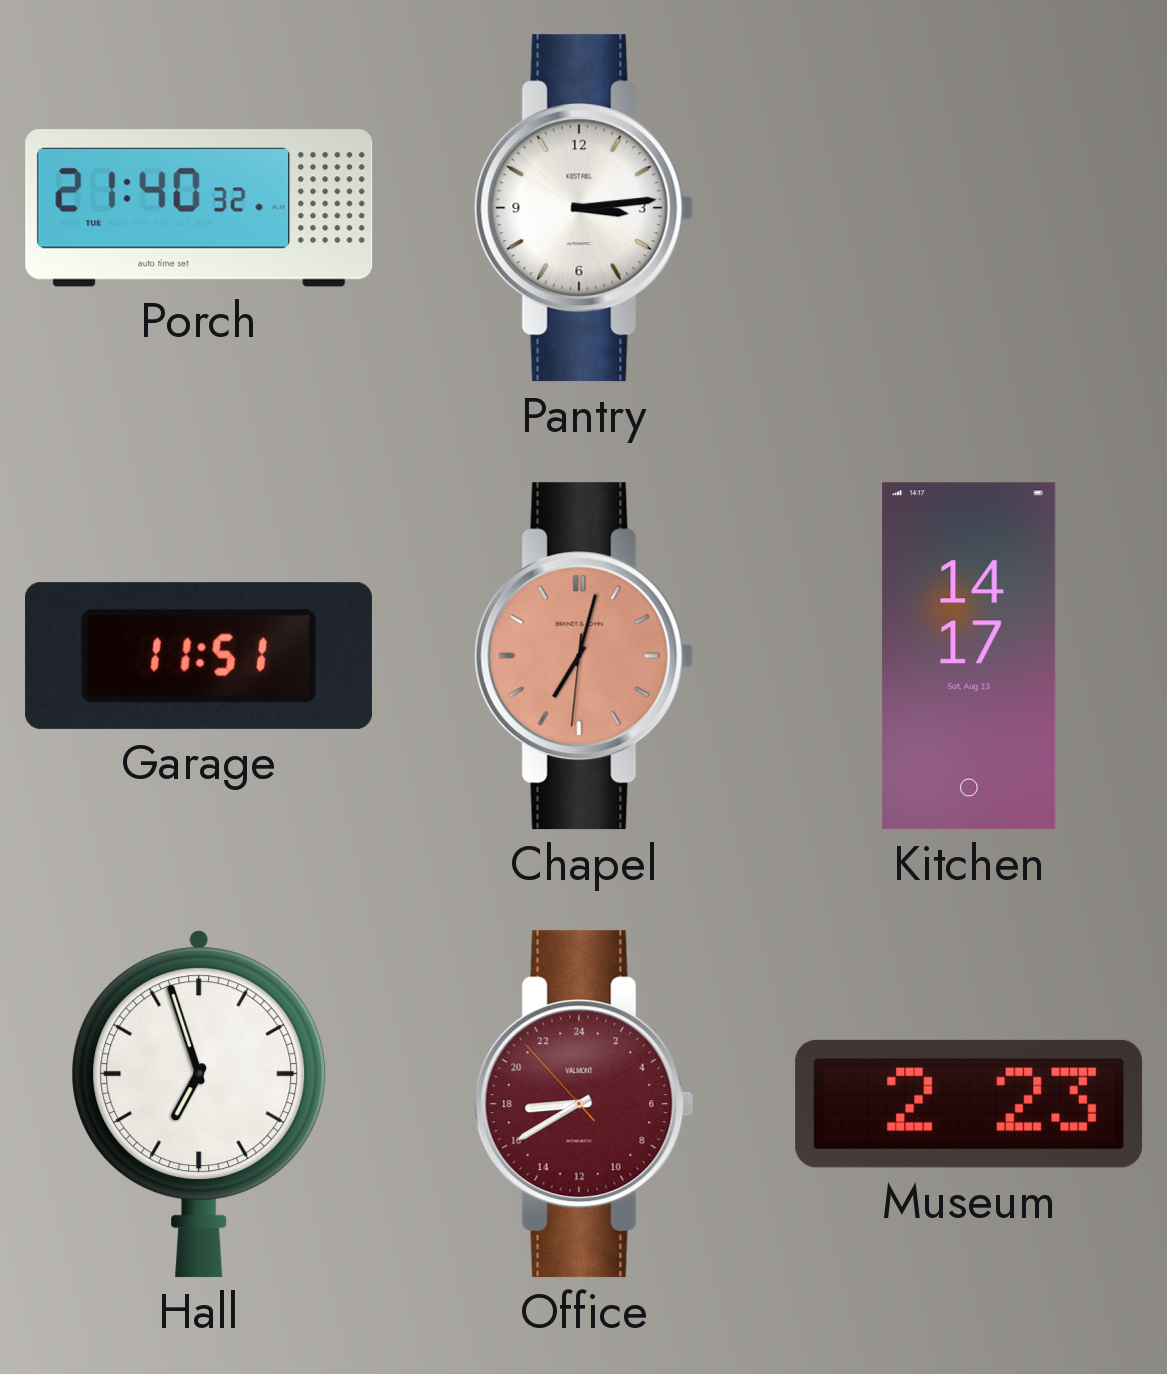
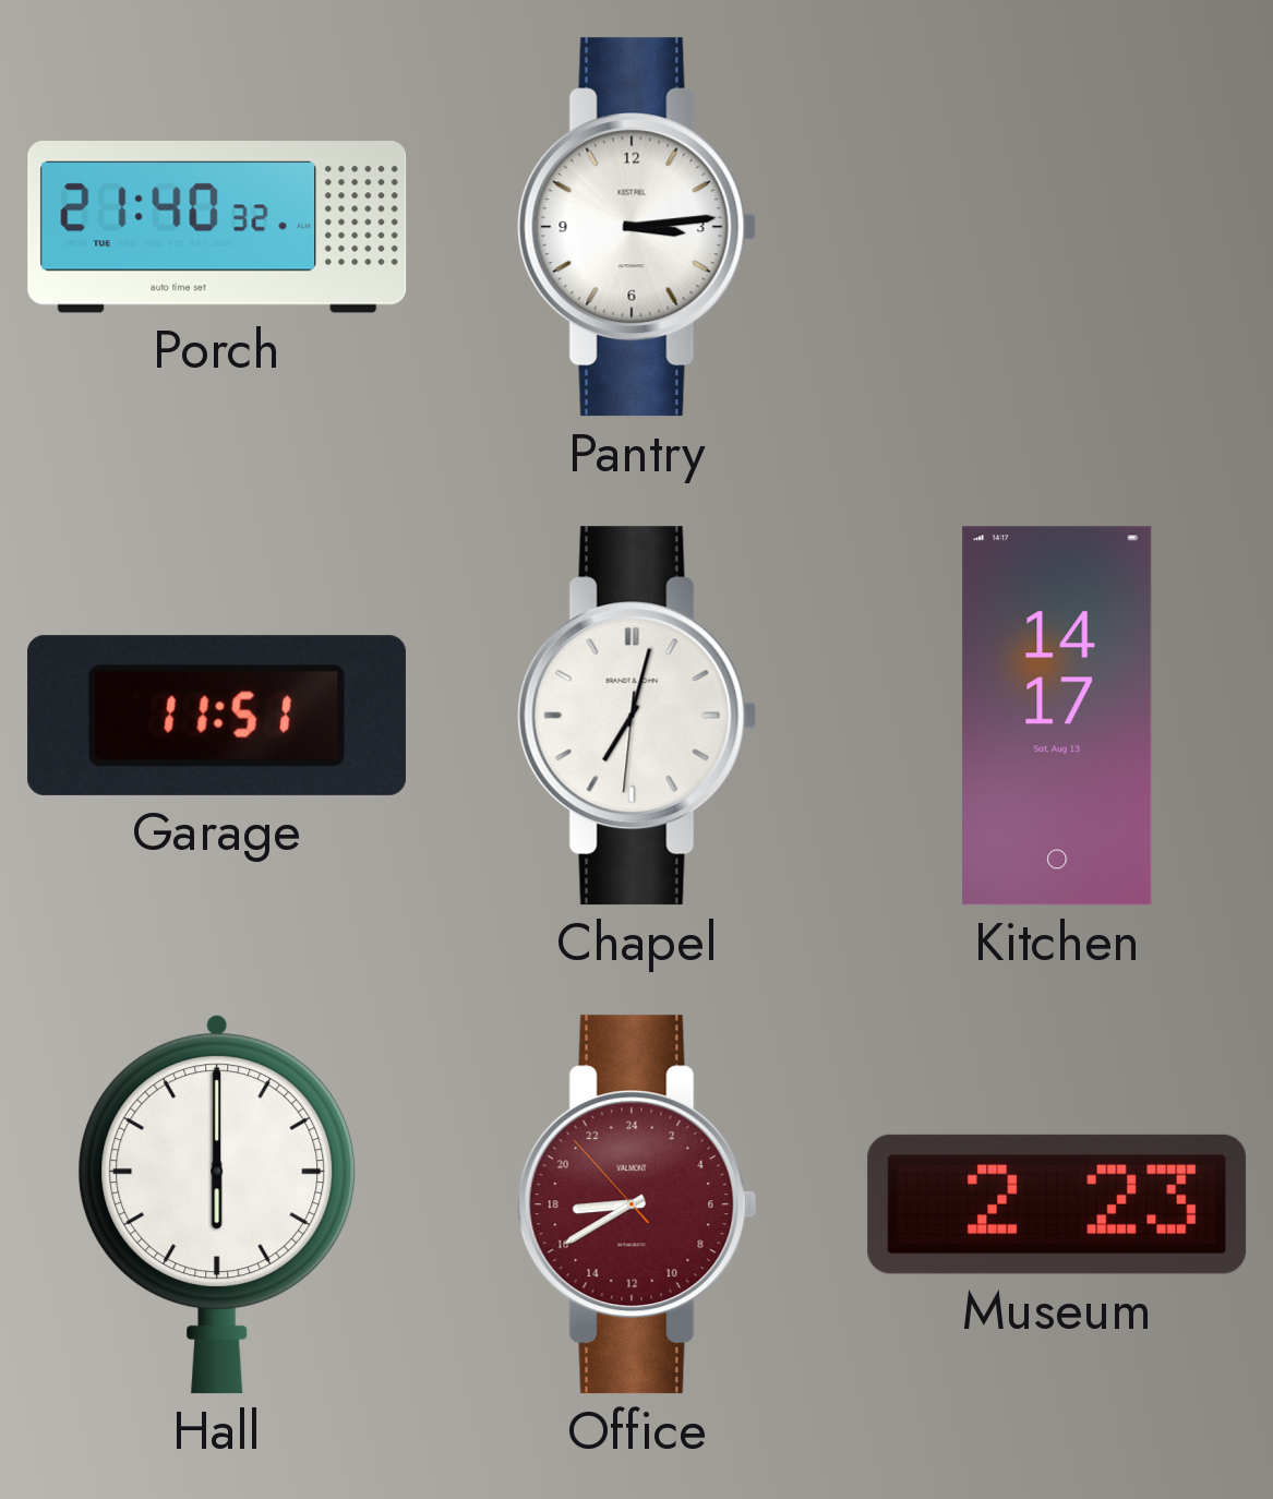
Chapel dial: salmon -> white (637, 716)
Hall: 6:57 -> 6:00 (217, 1204)
